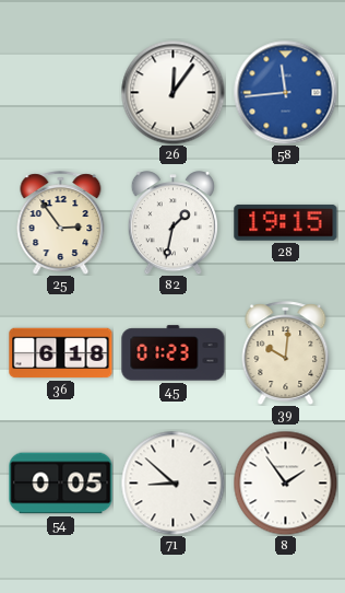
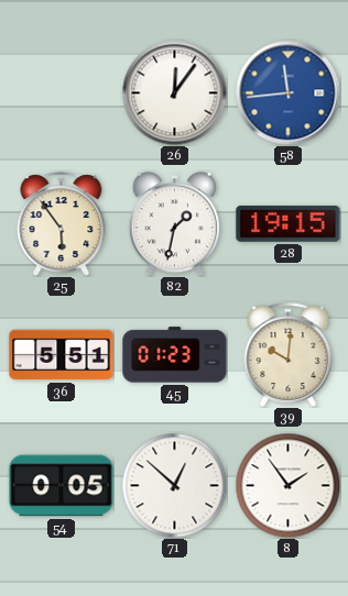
25: 2:54 -> 5:54 (62, 224)
36: 6:18 -> 5:51 (62, 355)
71: 8:52 -> 12:52 (174, 485)
